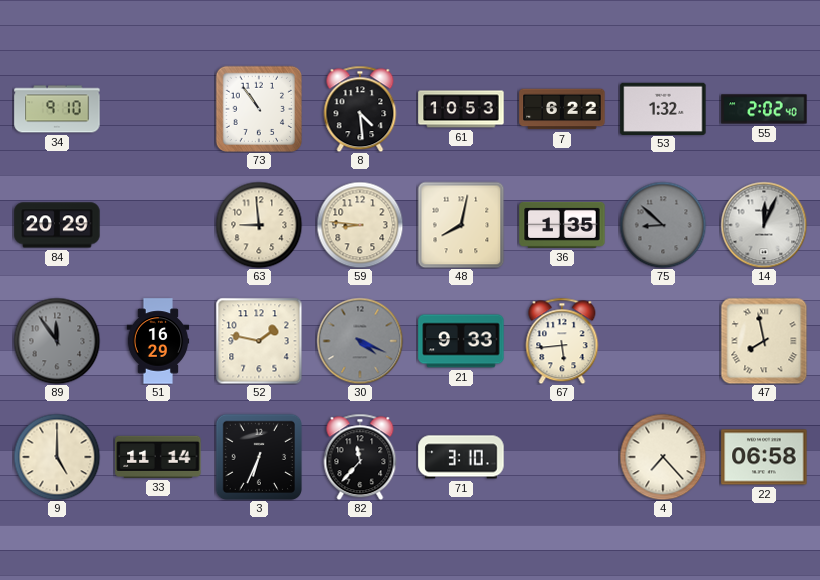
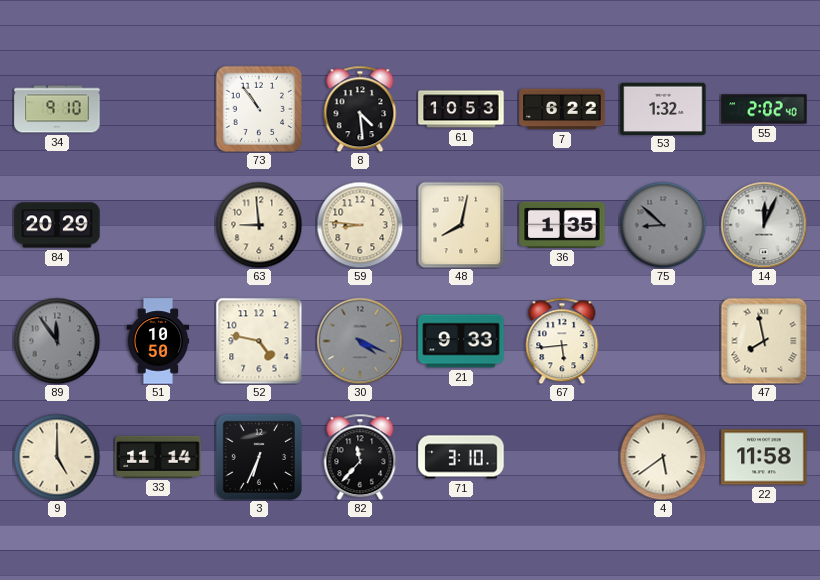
51: 16:29 -> 10:50 (158, 341)
52: 1:47 -> 4:47 (259, 341)
4: 7:23 -> 5:39 (663, 457)
22: 06:58 -> 11:58 (764, 457)
